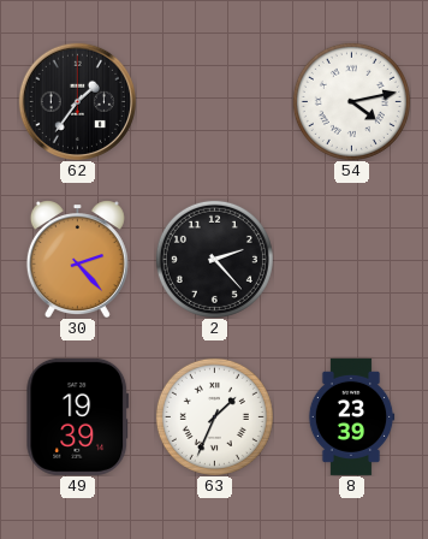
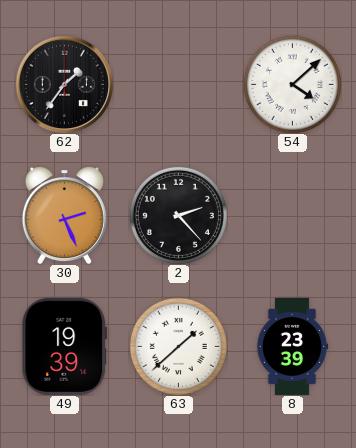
54: 4:13 -> 4:08 (292, 84)
30: 2:23 -> 2:26 (64, 215)
63: 1:34 -> 1:38 (178, 346)
